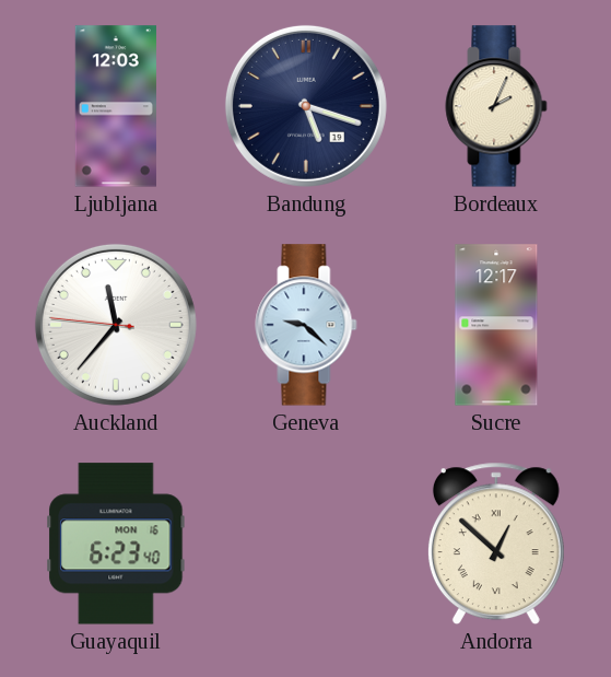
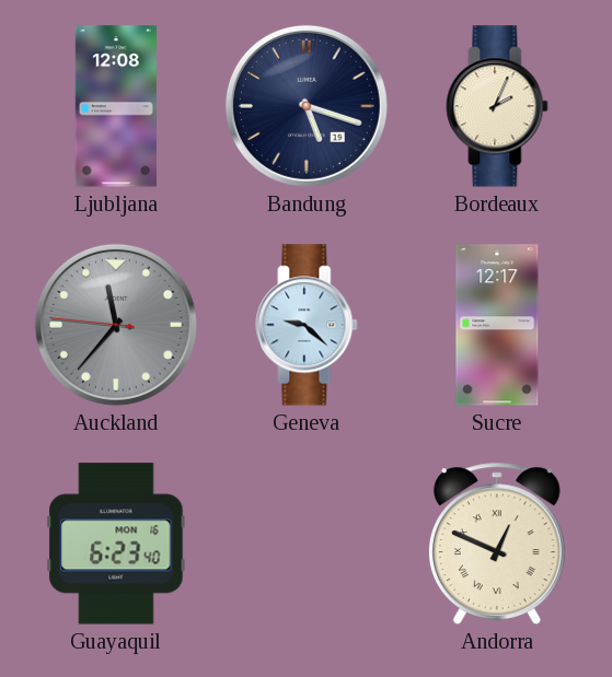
Ljubljana: 12:03 -> 12:08 (116, 106)
Auckland dial: white -> grey (116, 325)
Andorra: 12:52 -> 12:49 (497, 544)
